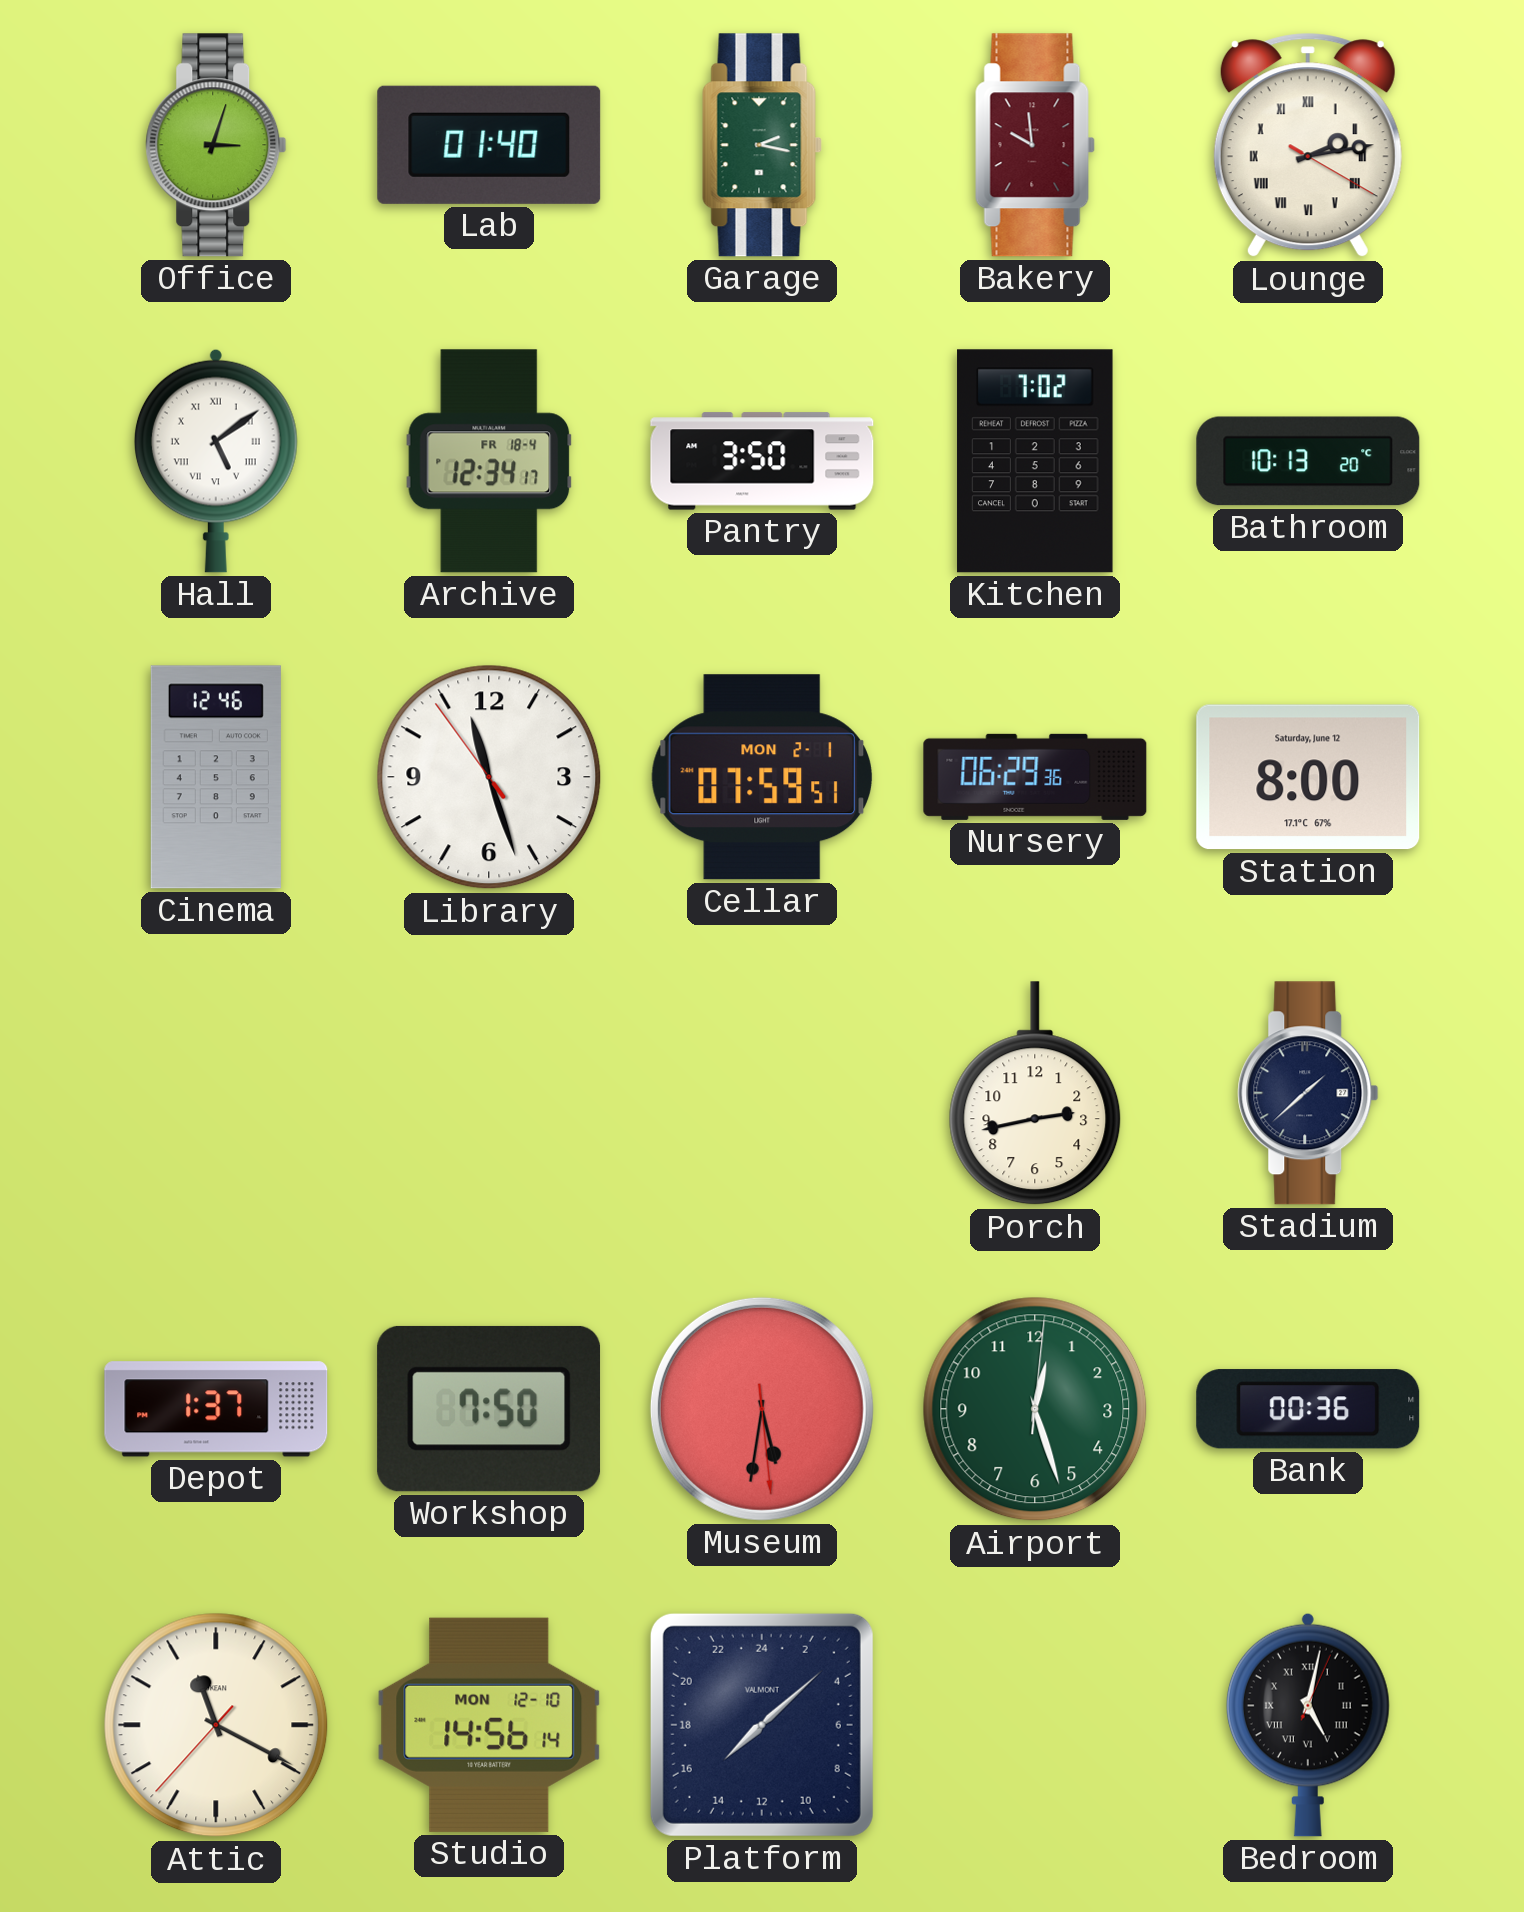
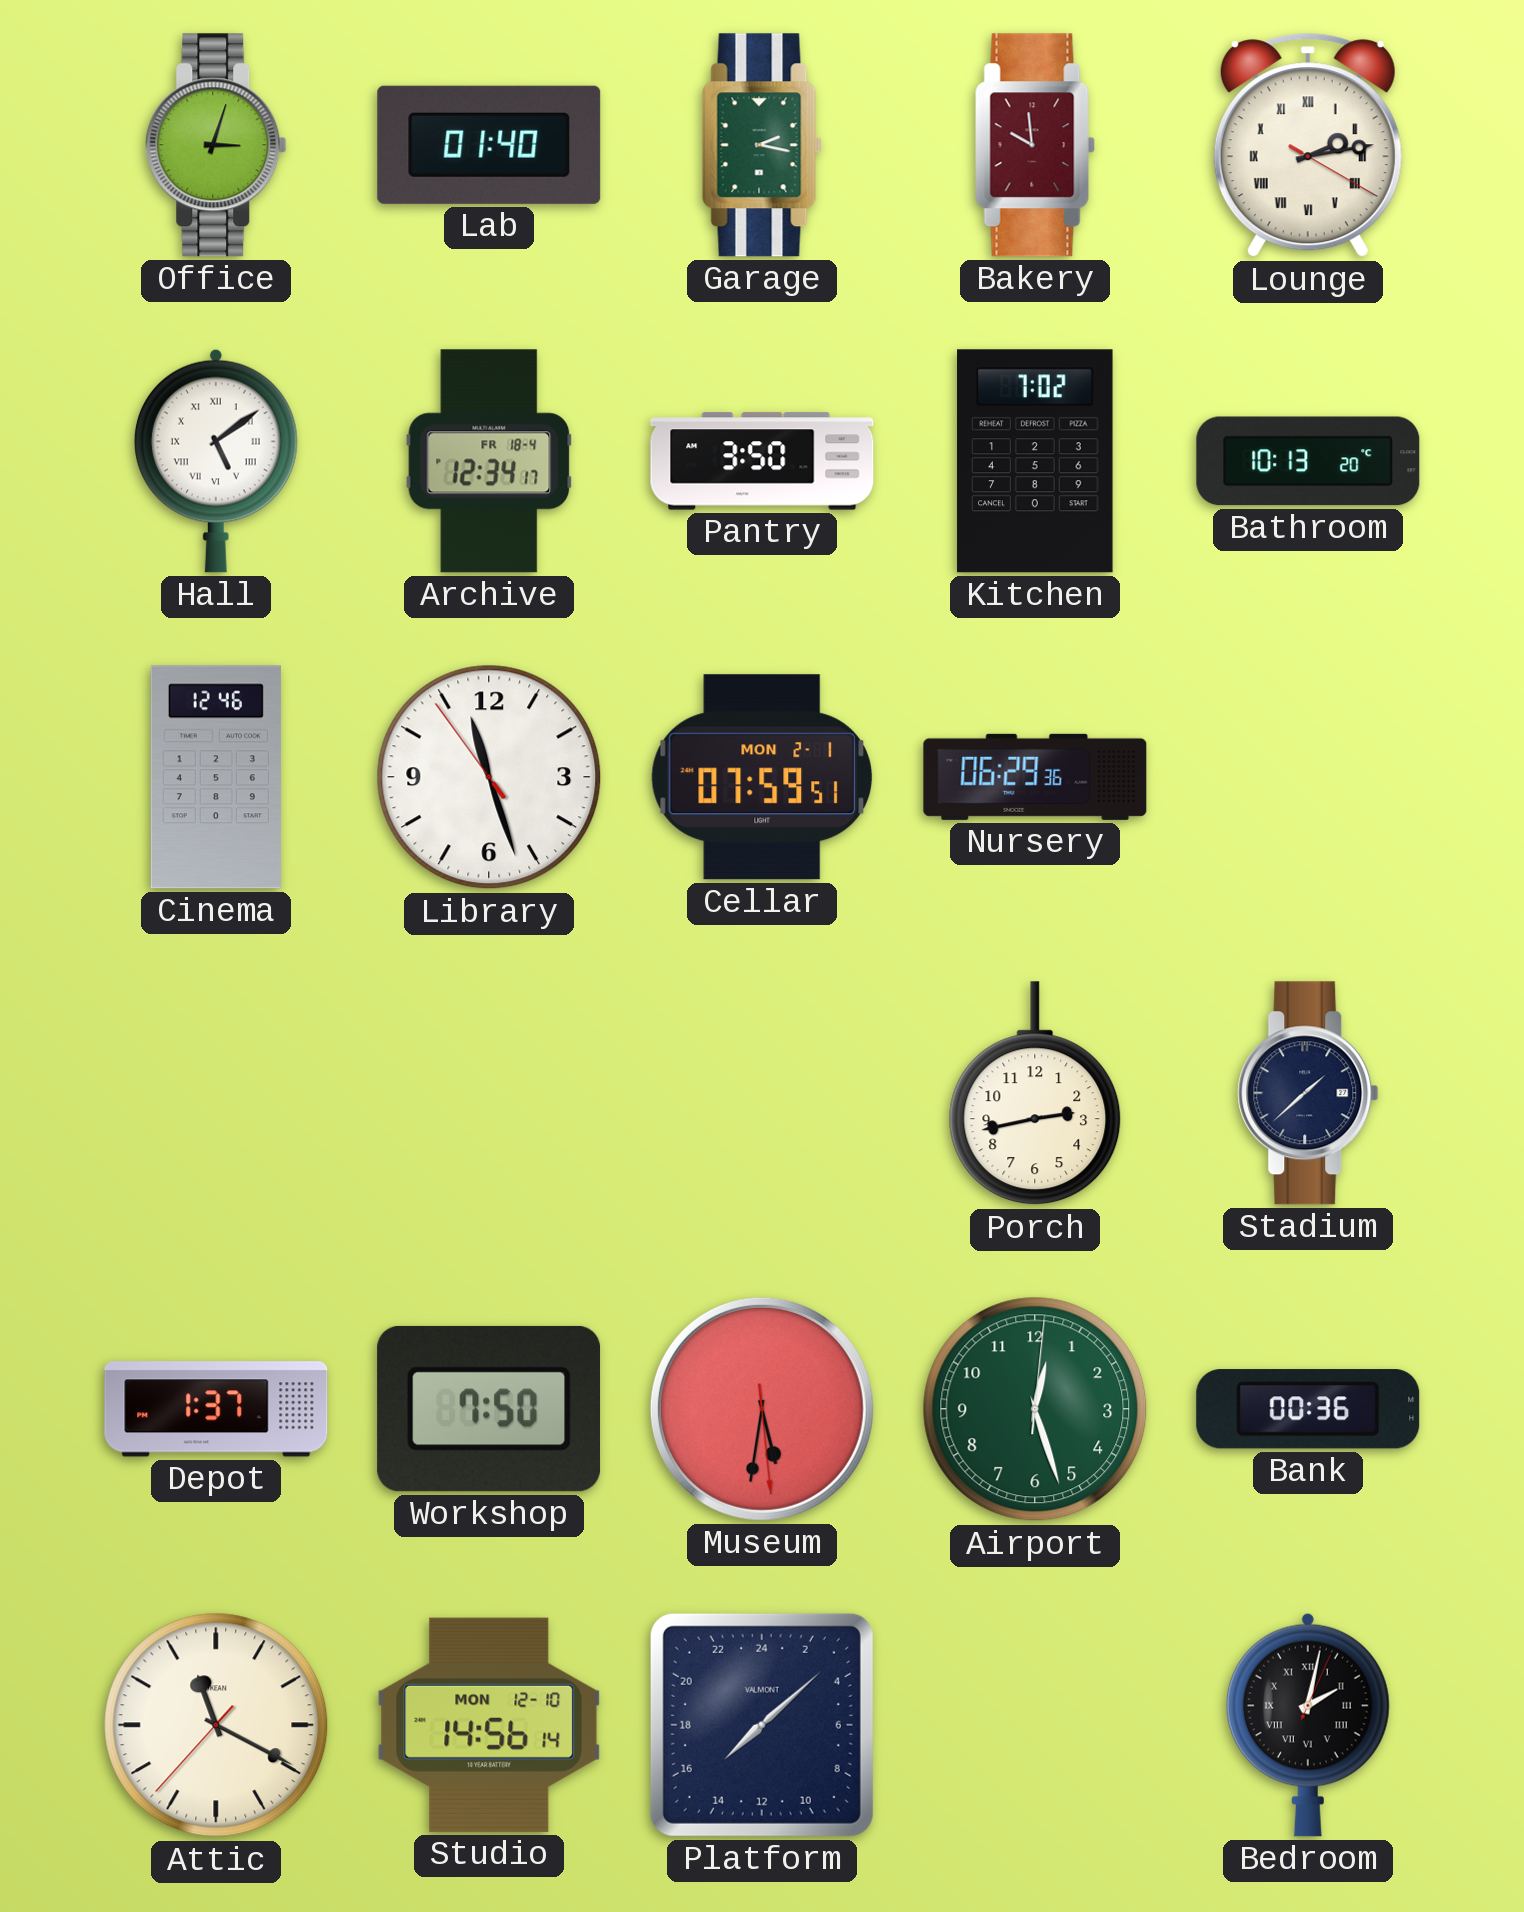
Station: 8:00 -> none (1308, 777)
Bedroom: 5:02 -> 2:02 (1308, 1725)
